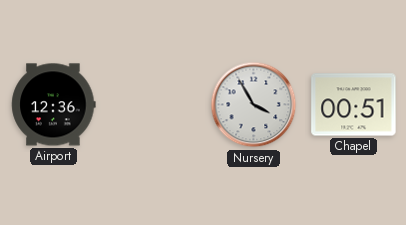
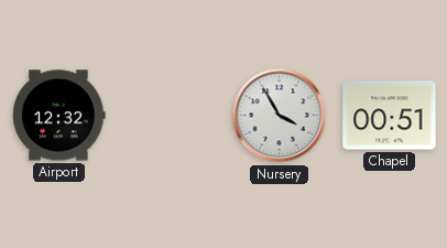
Airport: 12:36 -> 12:32 (59, 116)
